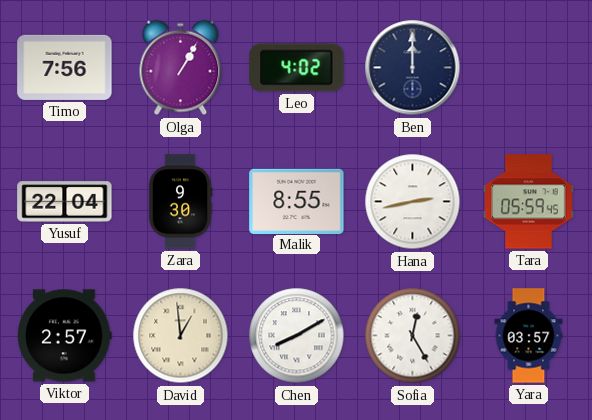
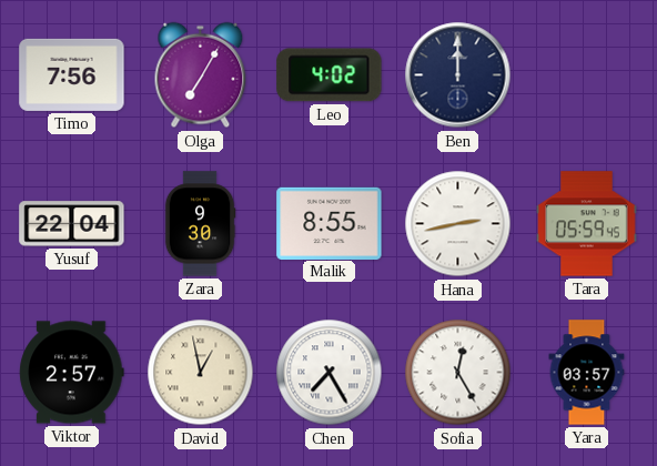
Olga: 1:05 -> 7:05 (201, 75)
David: 12:59 -> 12:58 (201, 373)
Chen: 8:10 -> 7:25 (330, 373)
